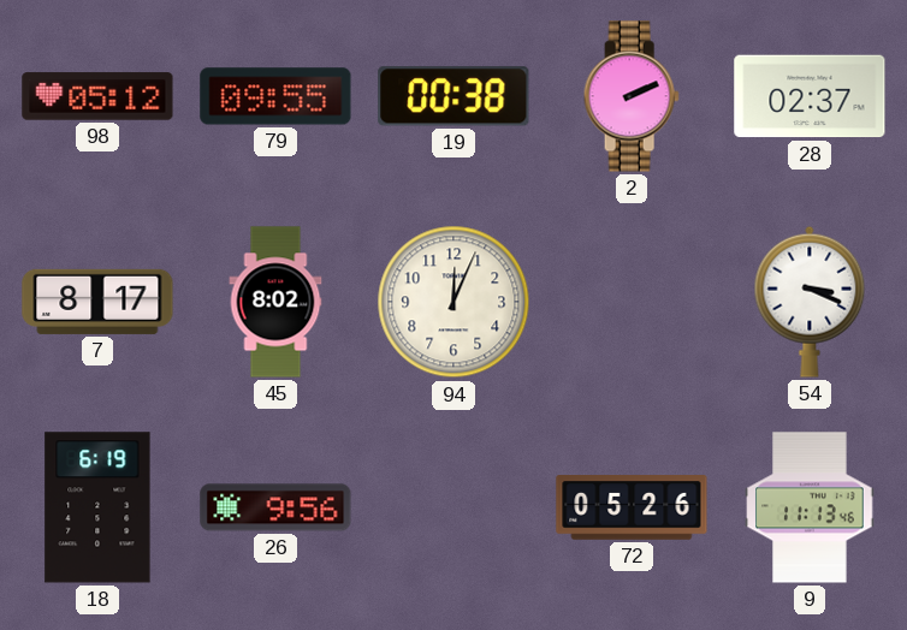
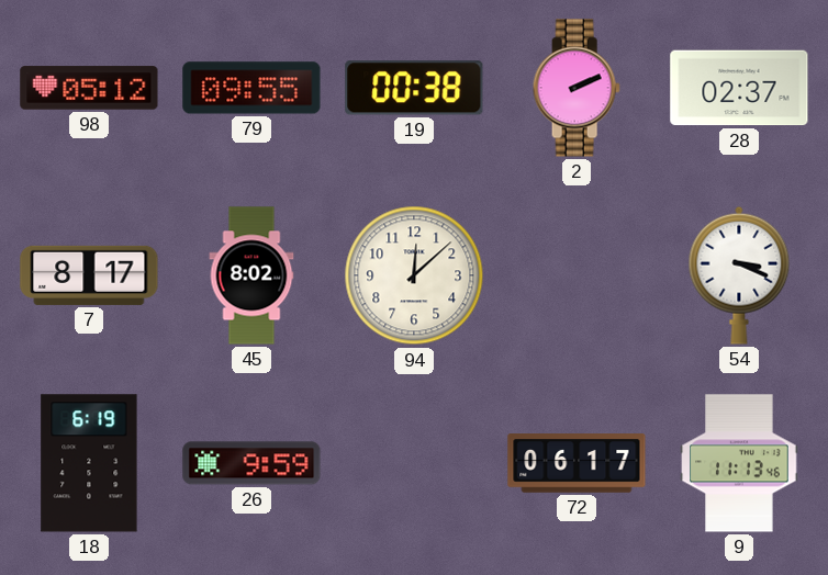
94: 12:04 -> 12:08 (414, 275)
26: 9:56 -> 9:59 (251, 463)
72: 05:26 -> 06:17 (577, 463)
